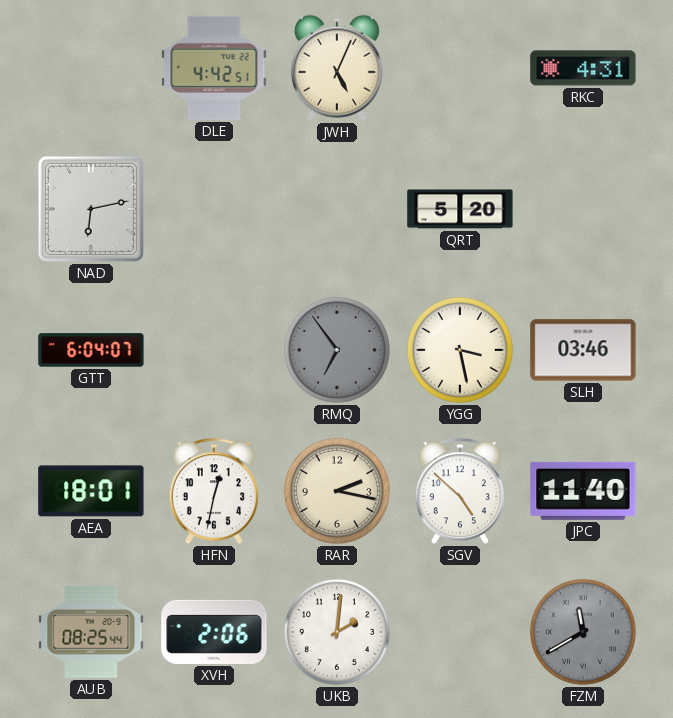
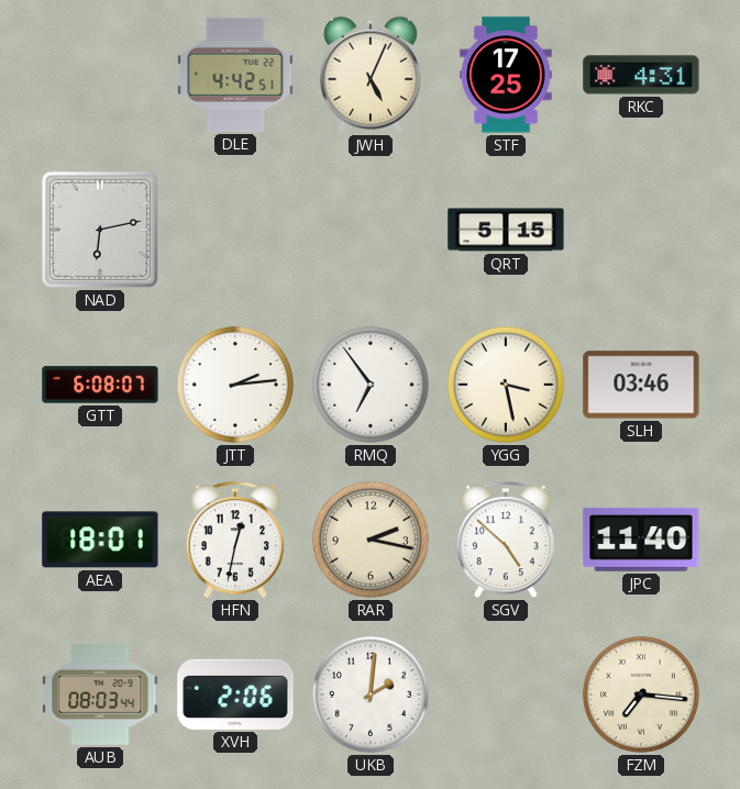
STF: none -> 17:25 (506, 75)
QRT: 5:20 -> 5:15 (506, 230)
GTT: 6:04 -> 6:08 (100, 385)
JTT: none -> 2:14 (235, 385)
RMQ dial: grey -> white (371, 385)
AUB: 08:25 -> 08:03 (100, 694)
FZM: 11:40 -> 7:16 (641, 694)
FZM dial: grey -> cream (641, 694)
